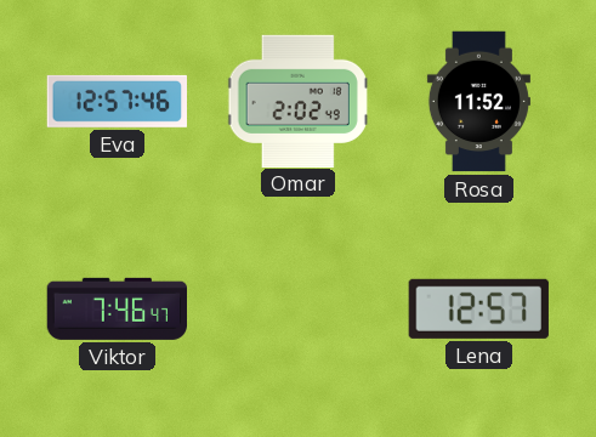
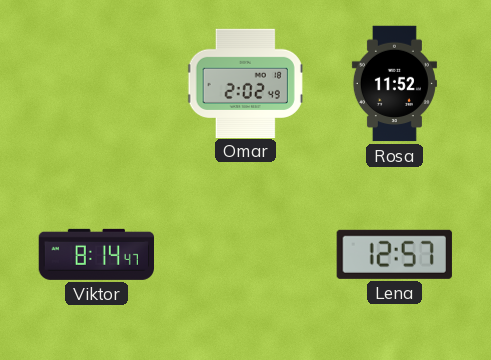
Eva: 12:57 -> none (117, 101)
Viktor: 7:46 -> 8:14 (97, 254)
